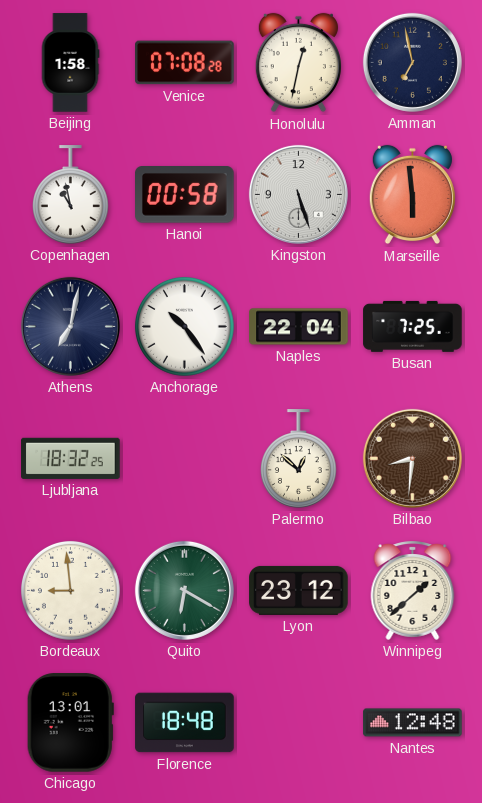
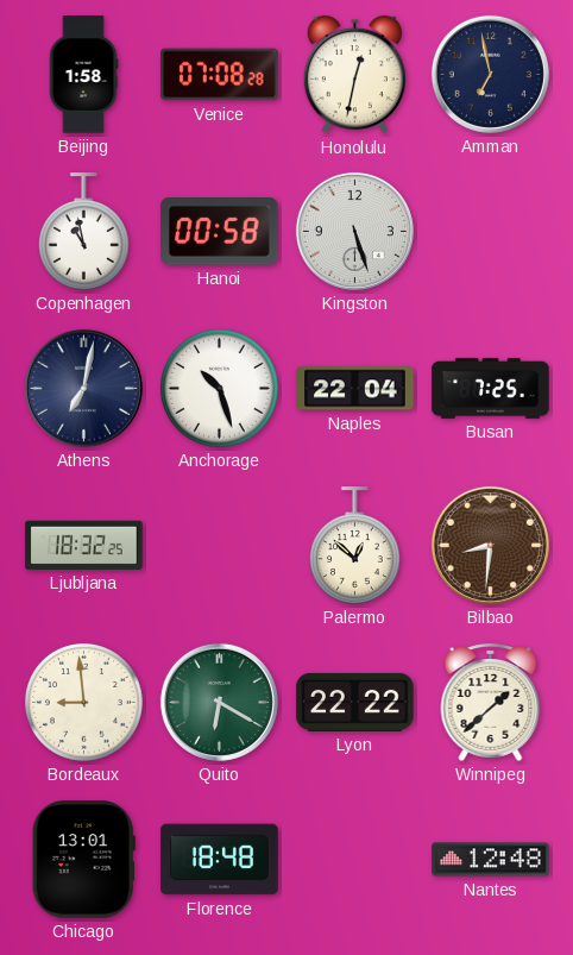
Marseille: 5:59 -> none (412, 195)
Anchorage: 10:24 -> 10:27 (220, 389)
Lyon: 23:12 -> 22:22 (355, 702)
